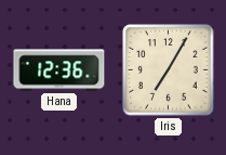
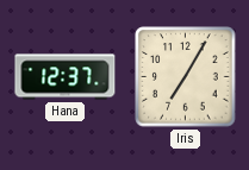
Hana: 12:36 -> 12:37 (66, 77)
